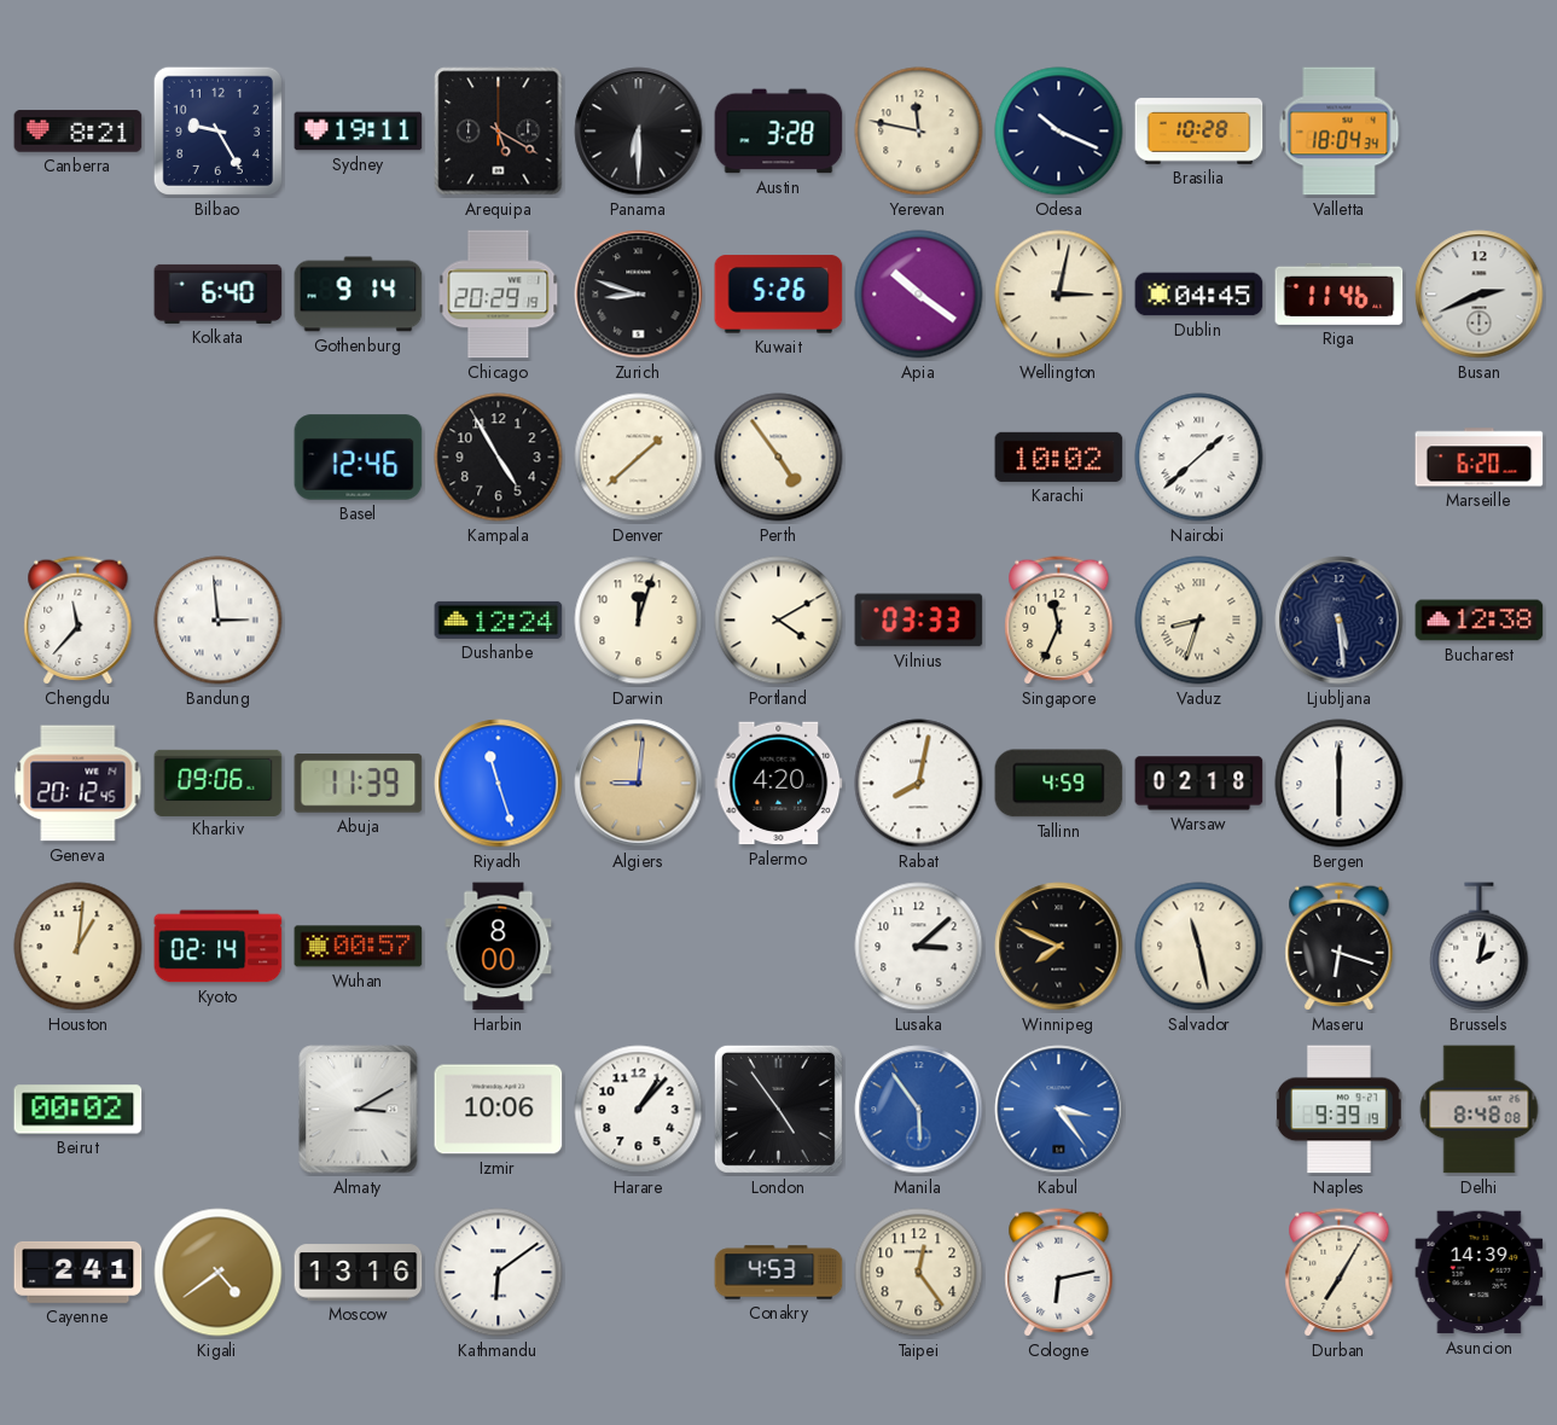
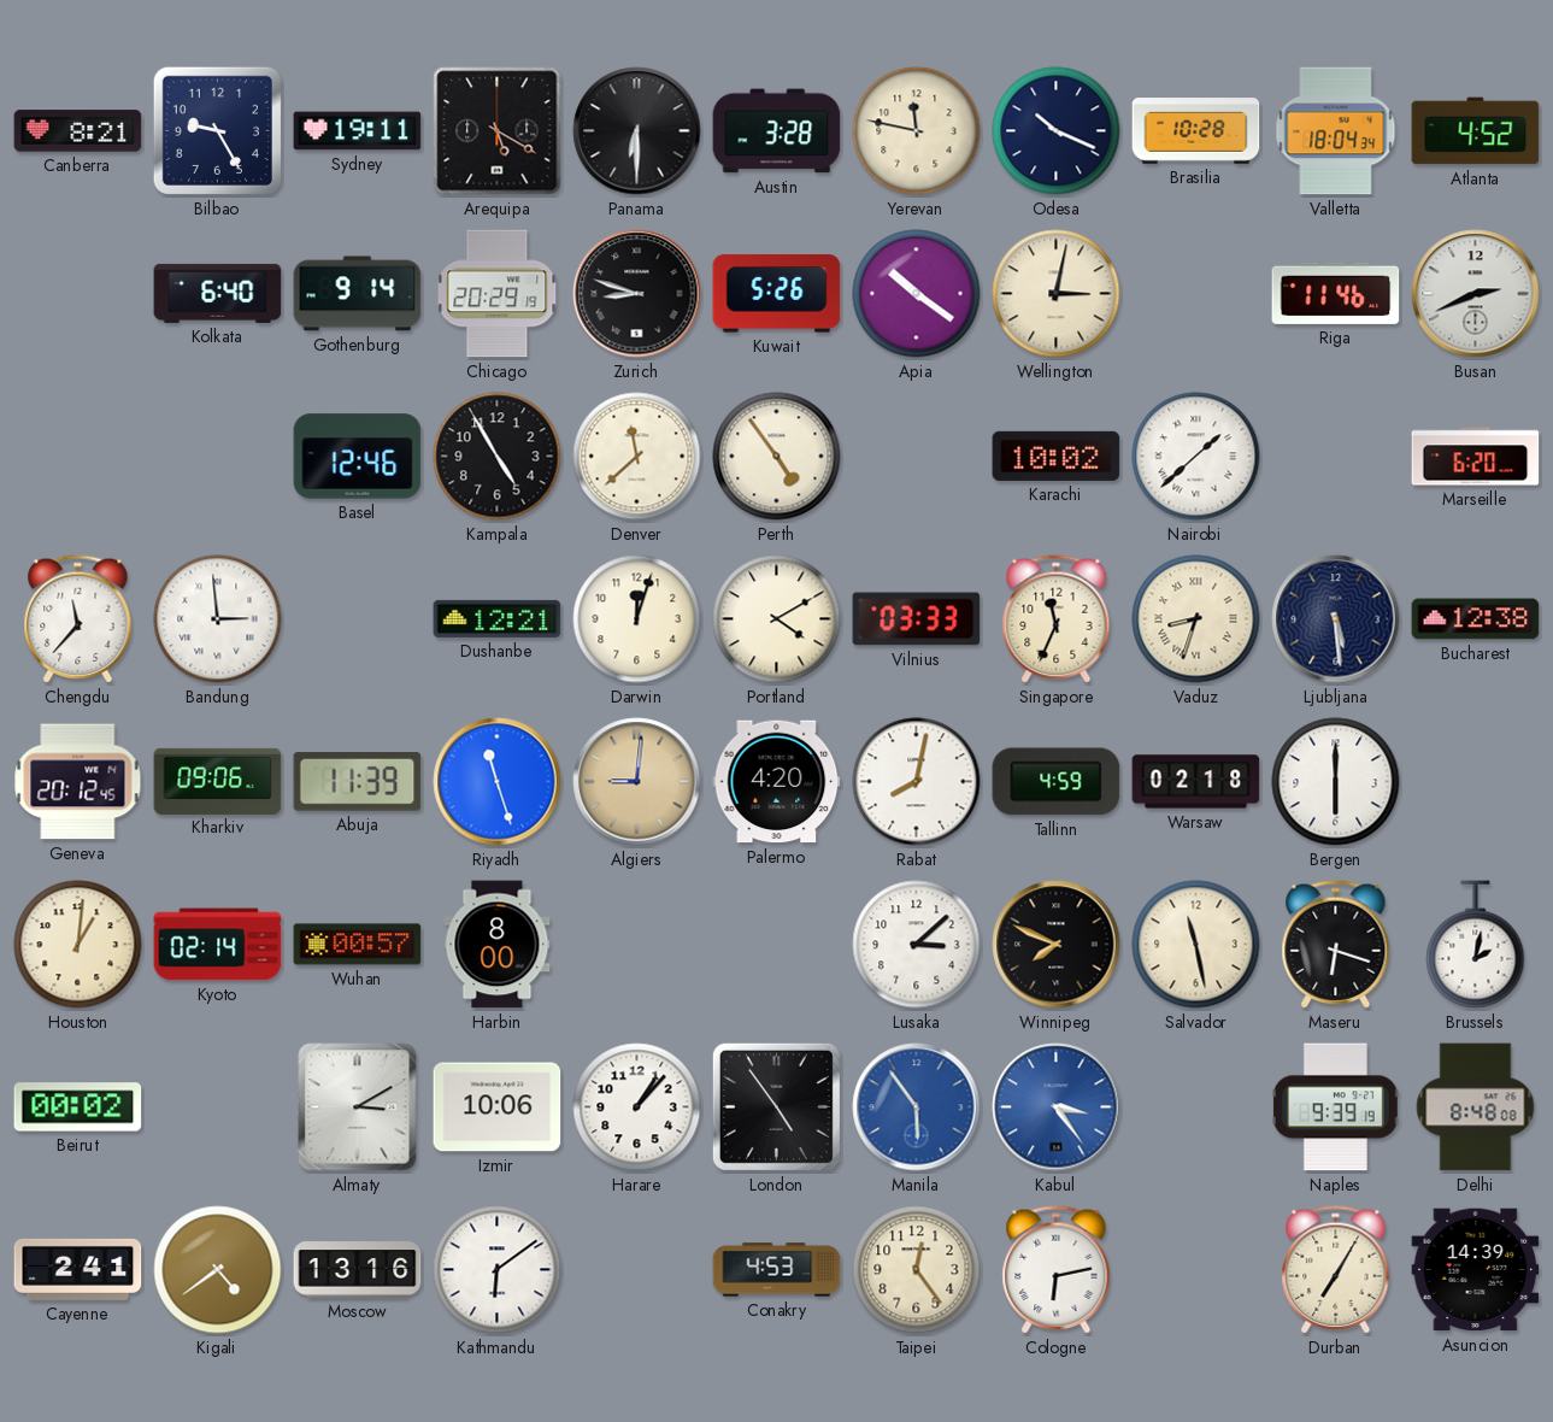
Atlanta: none -> 4:52 (1476, 131)
Dublin: 04:45 -> none (1199, 295)
Denver: 1:38 -> 11:38 (637, 457)
Dushanbe: 12:24 -> 12:21 (498, 618)
